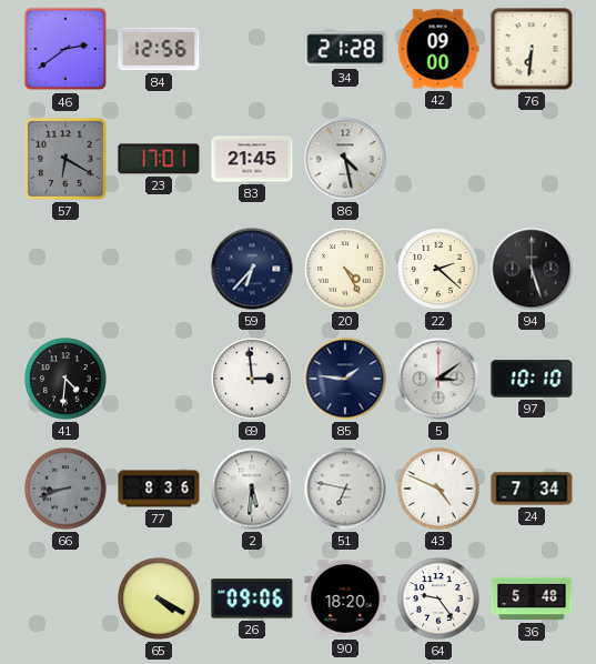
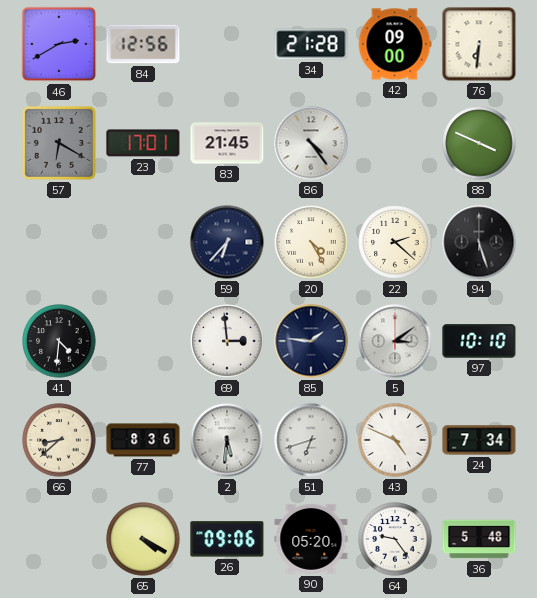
46: 2:39 -> 2:40 (59, 44)
86: 4:28 -> 4:24 (311, 143)
88: none -> 3:49 (479, 143)
66: 8:42 -> 8:38 (59, 440)
66 dial: grey -> cream (59, 440)
51: 6:47 -> 6:42 (311, 440)
90: 18:20 -> 05:20 (311, 539)
